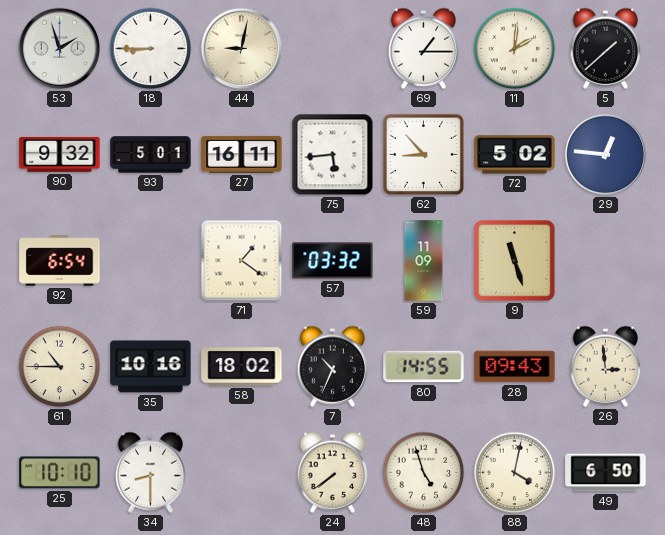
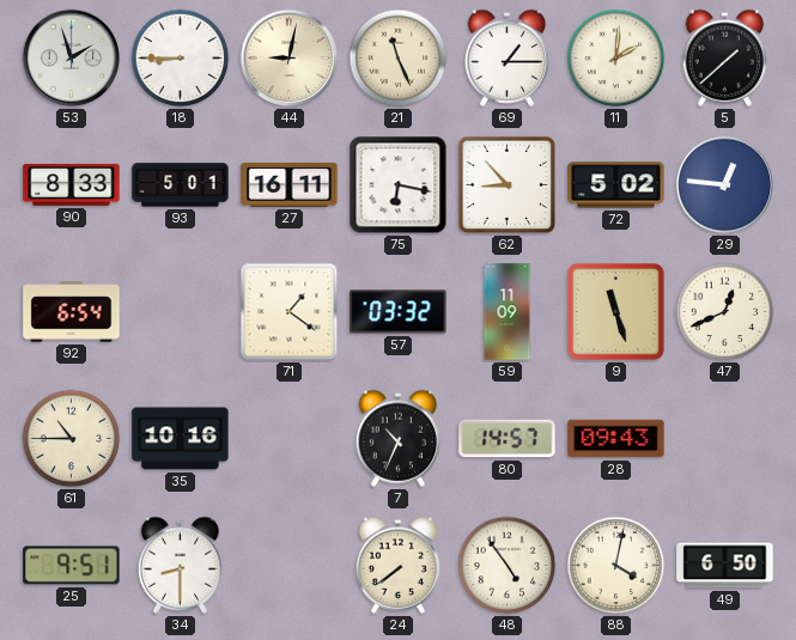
21: none -> 11:26 (399, 59)
90: 9:32 -> 8:33 (72, 184)
75: 5:44 -> 6:17 (399, 185)
47: none -> 12:41 (725, 312)
58: 18:02 -> none (242, 367)
80: 14:55 -> 14:57 (508, 439)
26: 2:59 -> none (606, 366)
25: 10:10 -> 9:51 (72, 566)
48: 4:57 -> 4:54 (508, 566)
